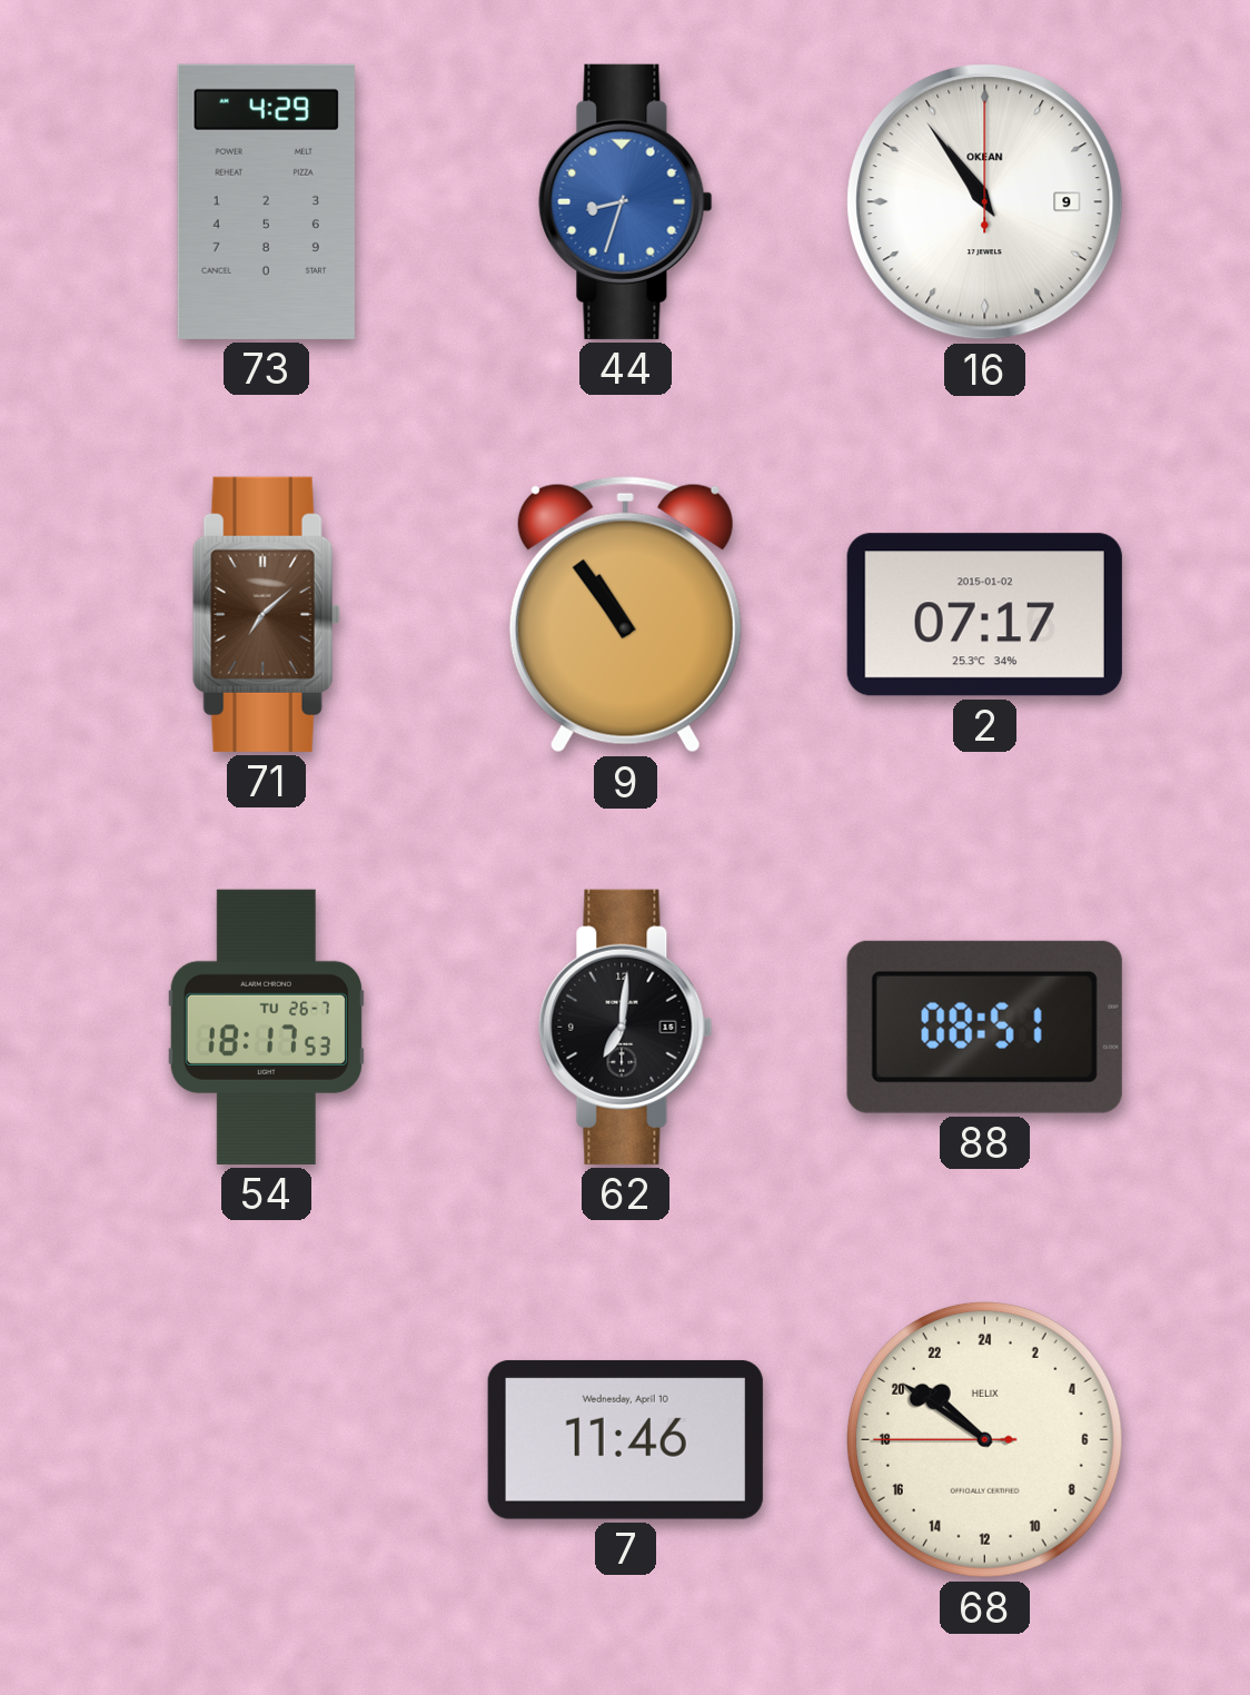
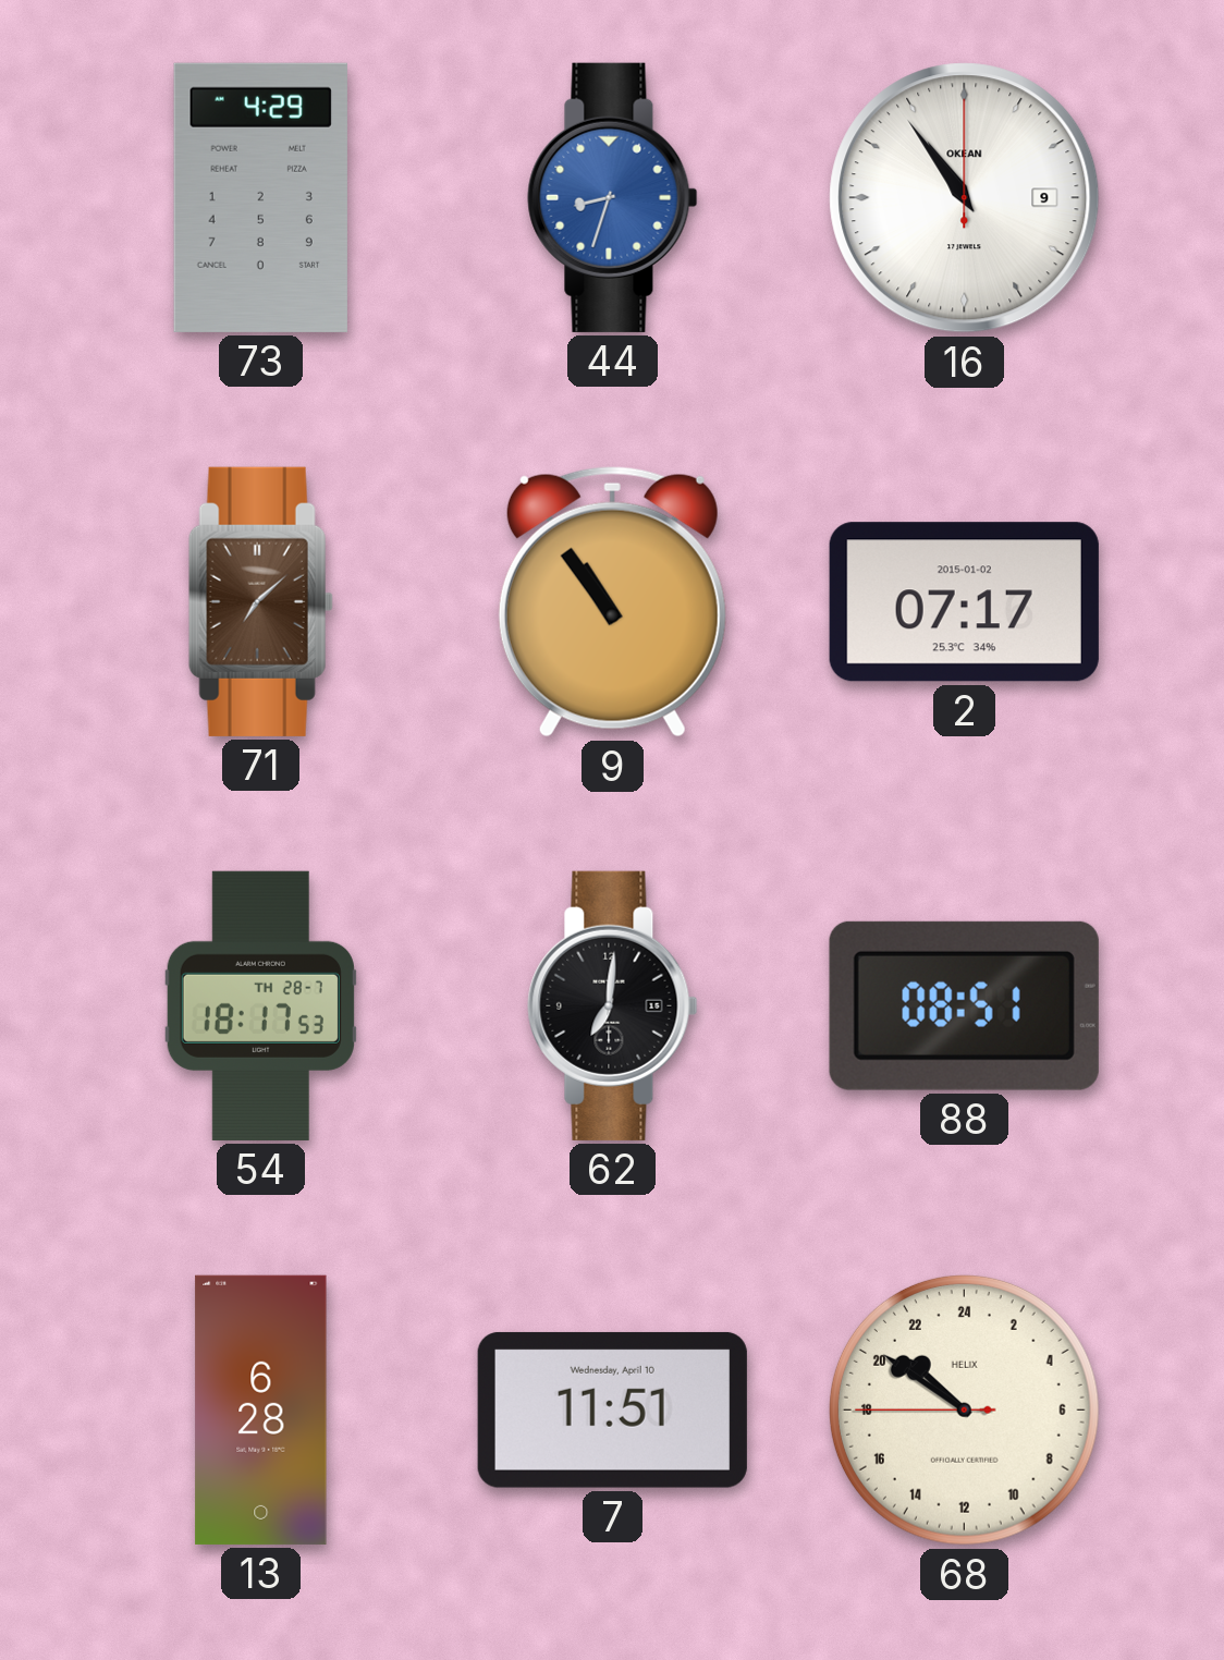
54 date: TU 26-7 -> TH 28-7 (260, 1005)
13: none -> 6:28 (261, 1409)
7: 11:46 -> 11:51 (612, 1409)
